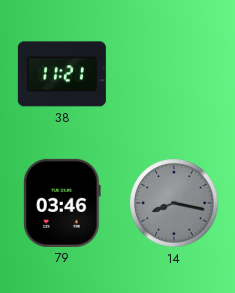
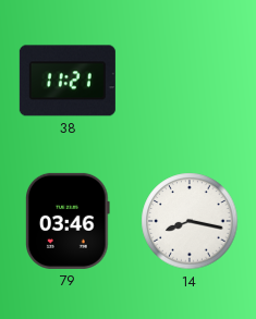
14 dial: grey -> white (190, 221)
